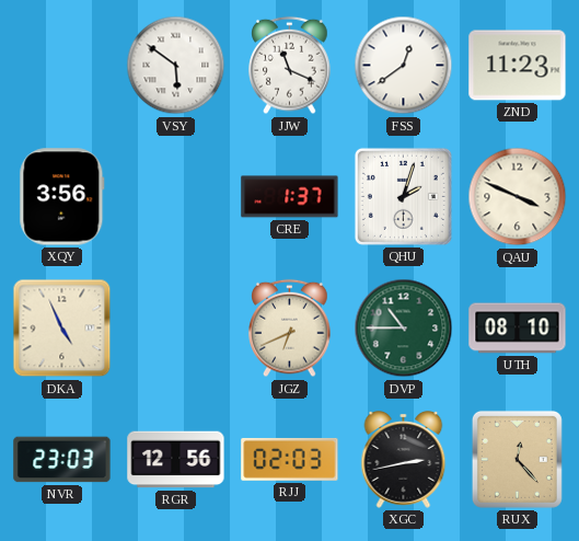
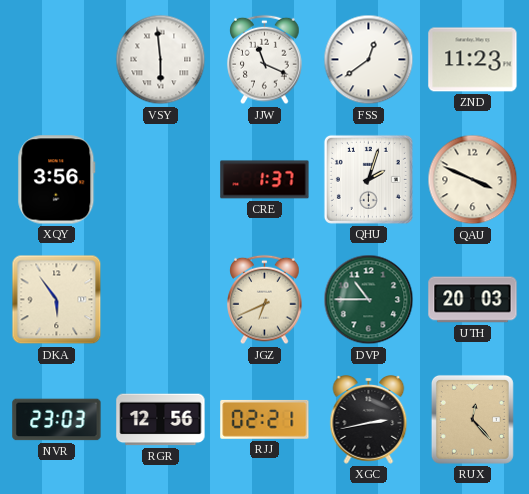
VSY: 5:51 -> 5:59 (161, 60)
DKA: 4:56 -> 5:54 (57, 300)
UTH: 08:10 -> 20:03 (473, 300)
RJJ: 02:03 -> 02:21 (265, 419)
